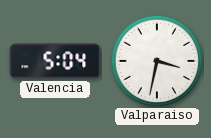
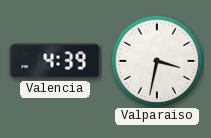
Valencia: 5:04 -> 4:39 (55, 61)
